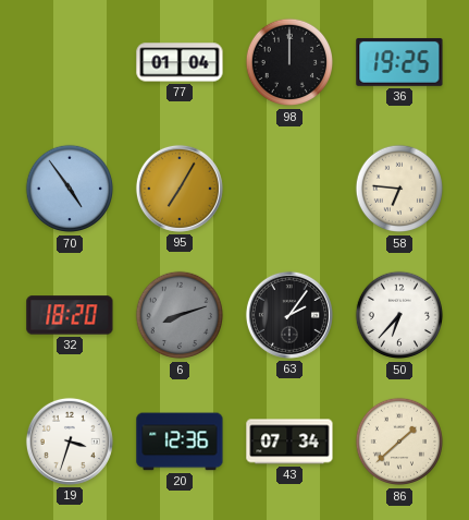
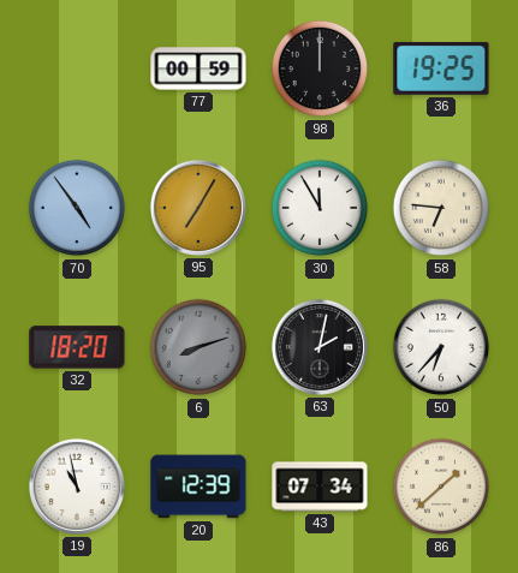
77: 01:04 -> 00:59 (198, 68)
30: none -> 11:55 (320, 208)
63: 2:06 -> 2:02 (320, 347)
19: 3:33 -> 10:58 (77, 487)
20: 12:36 -> 12:39 (198, 487)
